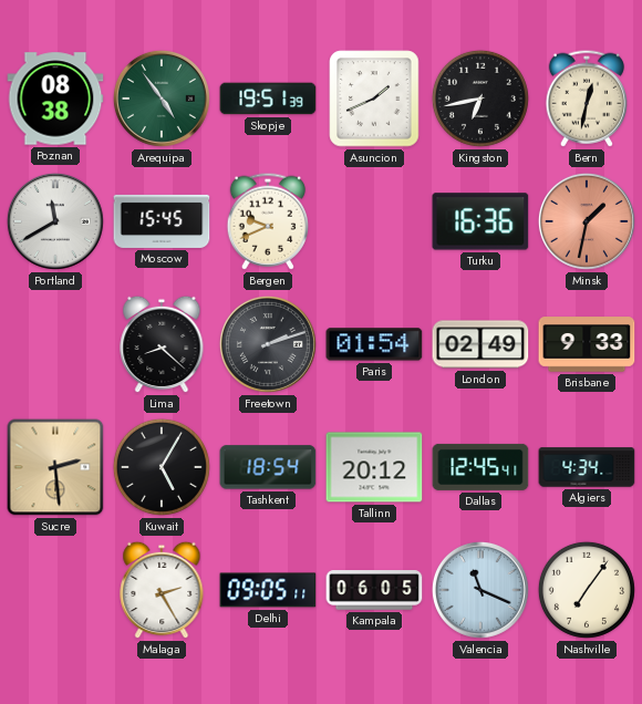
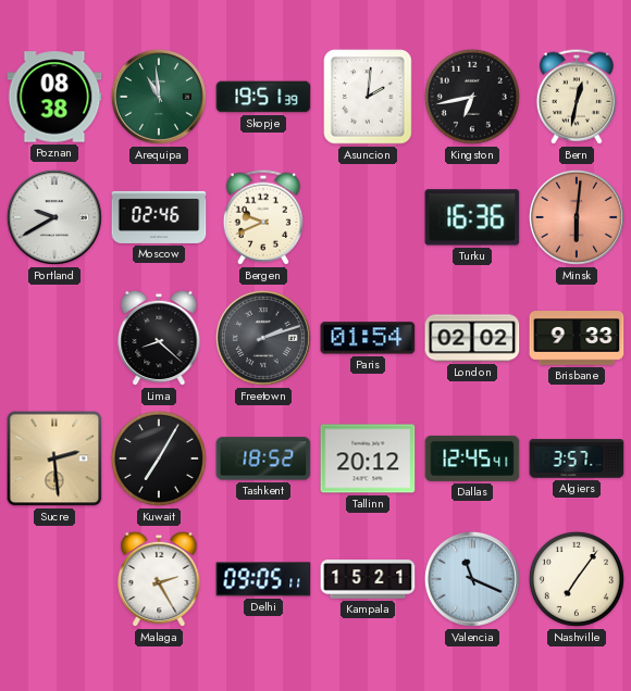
Arequipa: 4:54 -> 10:59 (159, 97)
Asuncion: 1:41 -> 2:01 (368, 97)
Portland: 11:40 -> 9:40 (54, 217)
Moscow: 15:45 -> 02:46 (159, 217)
Minsk: 1:32 -> 6:01 (577, 217)
London: 02:49 -> 02:02 (472, 338)
Kuwait: 5:05 -> 7:05 (159, 458)
Tashkent: 18:54 -> 18:52 (263, 458)
Algiers: 4:34 -> 3:57 (577, 458)
Kampala: 06:05 -> 15:21 (368, 579)
